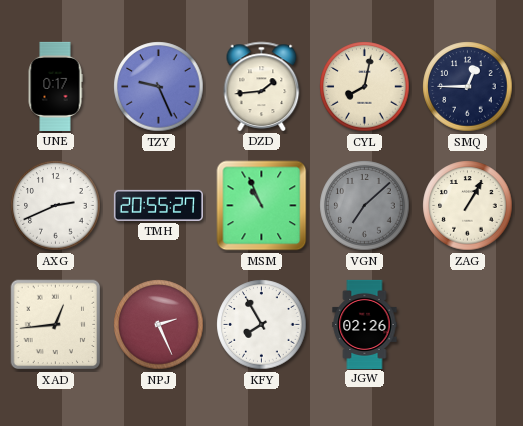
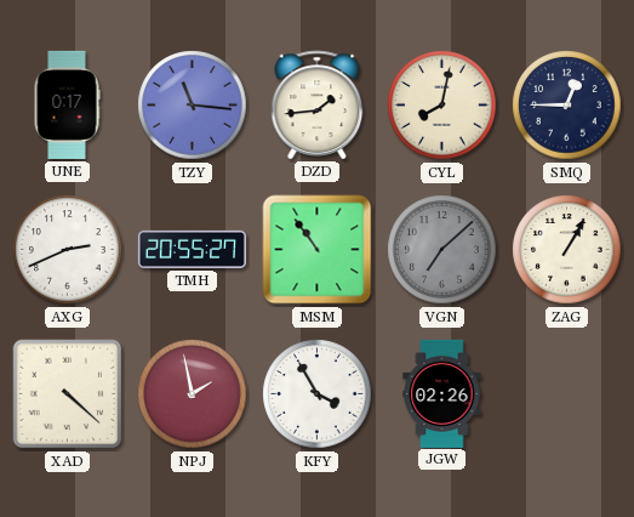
TZY: 9:26 -> 11:16 (193, 106)
MSM: 10:56 -> 10:54 (318, 250)
XAD: 12:44 -> 4:22 (68, 394)
NPJ: 2:26 -> 1:58 (193, 394)
KFY: 7:55 -> 3:55 (318, 394)
